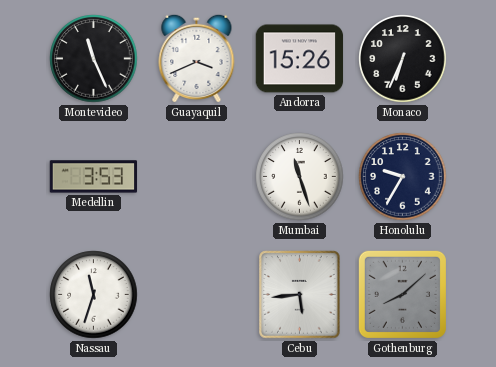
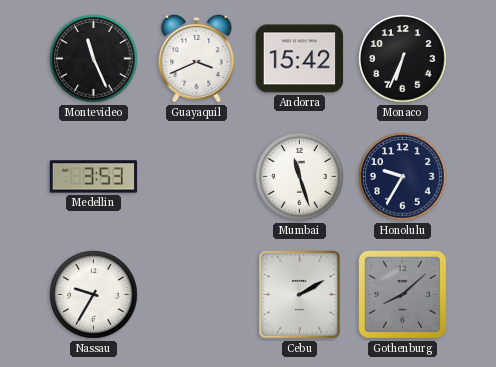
Andorra: 15:26 -> 15:42 (300, 59)
Nassau: 11:33 -> 9:35 (94, 295)
Cebu: 5:44 -> 2:10 (300, 295)
